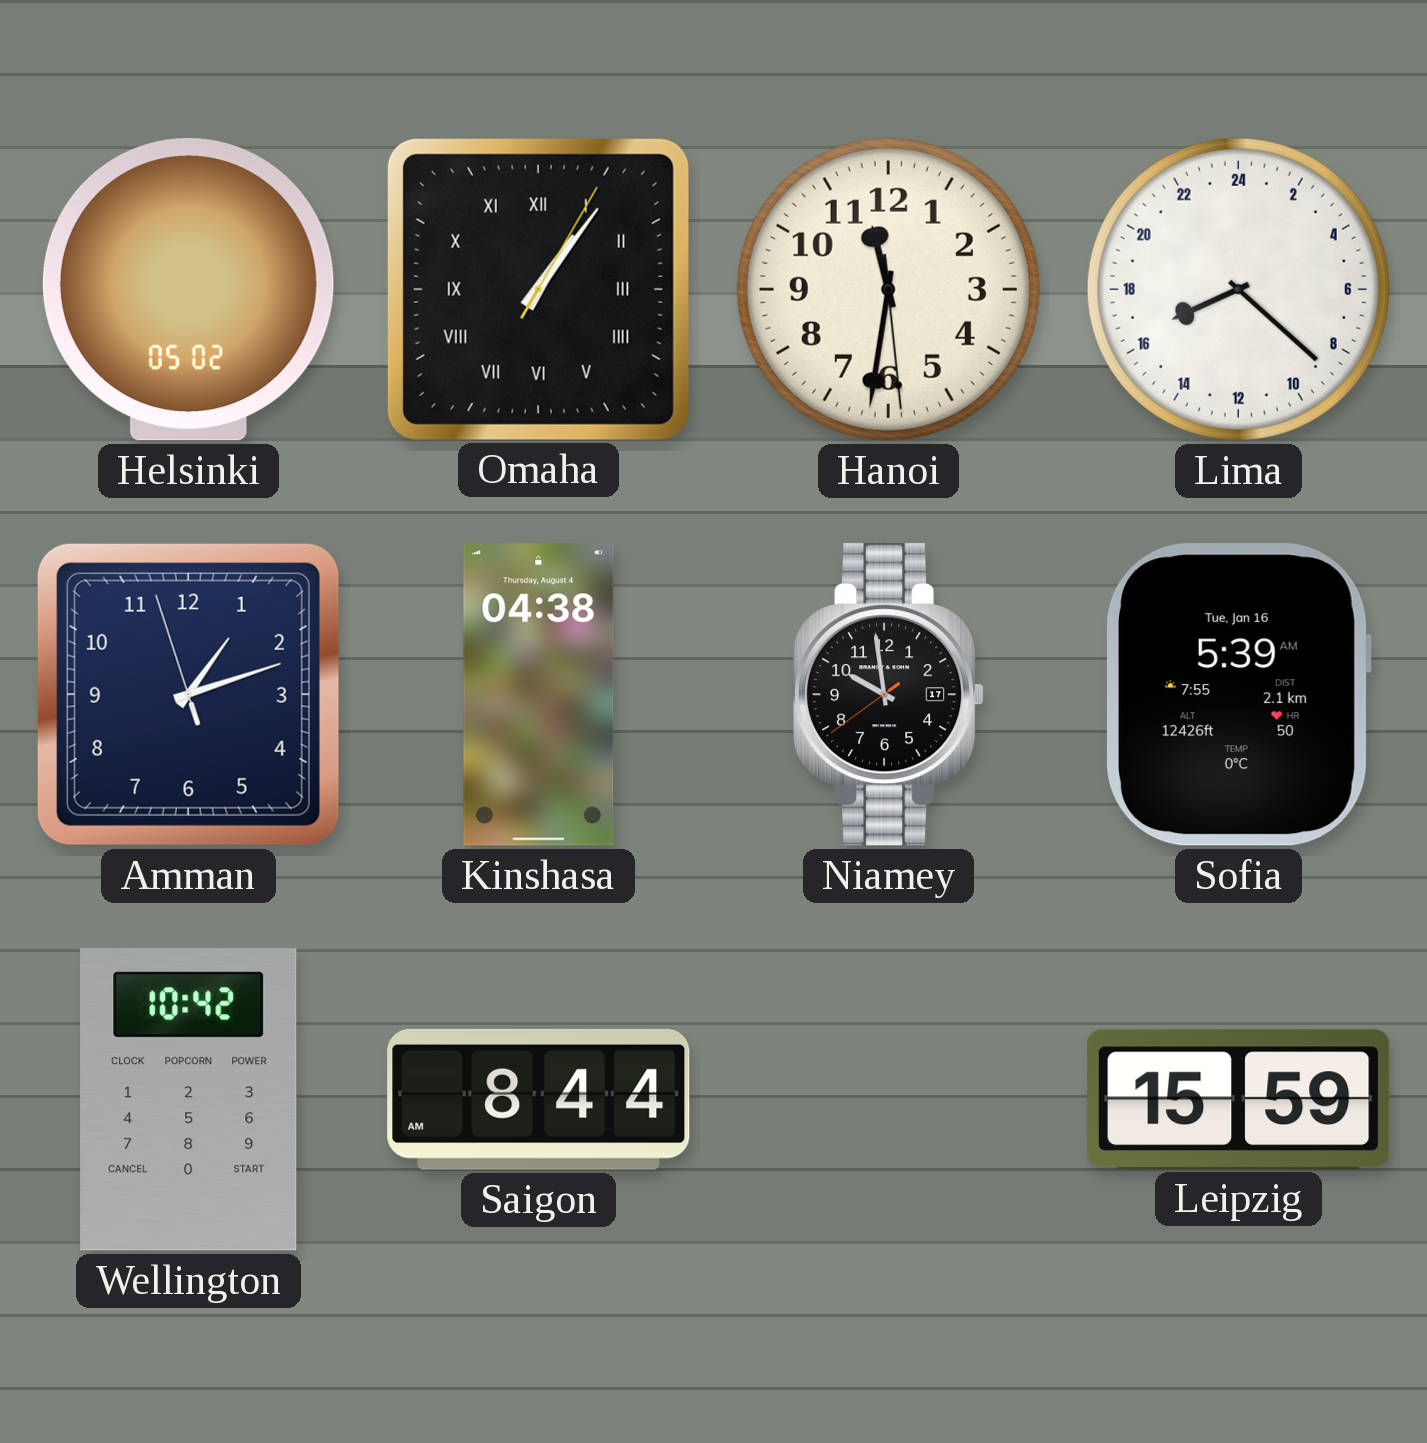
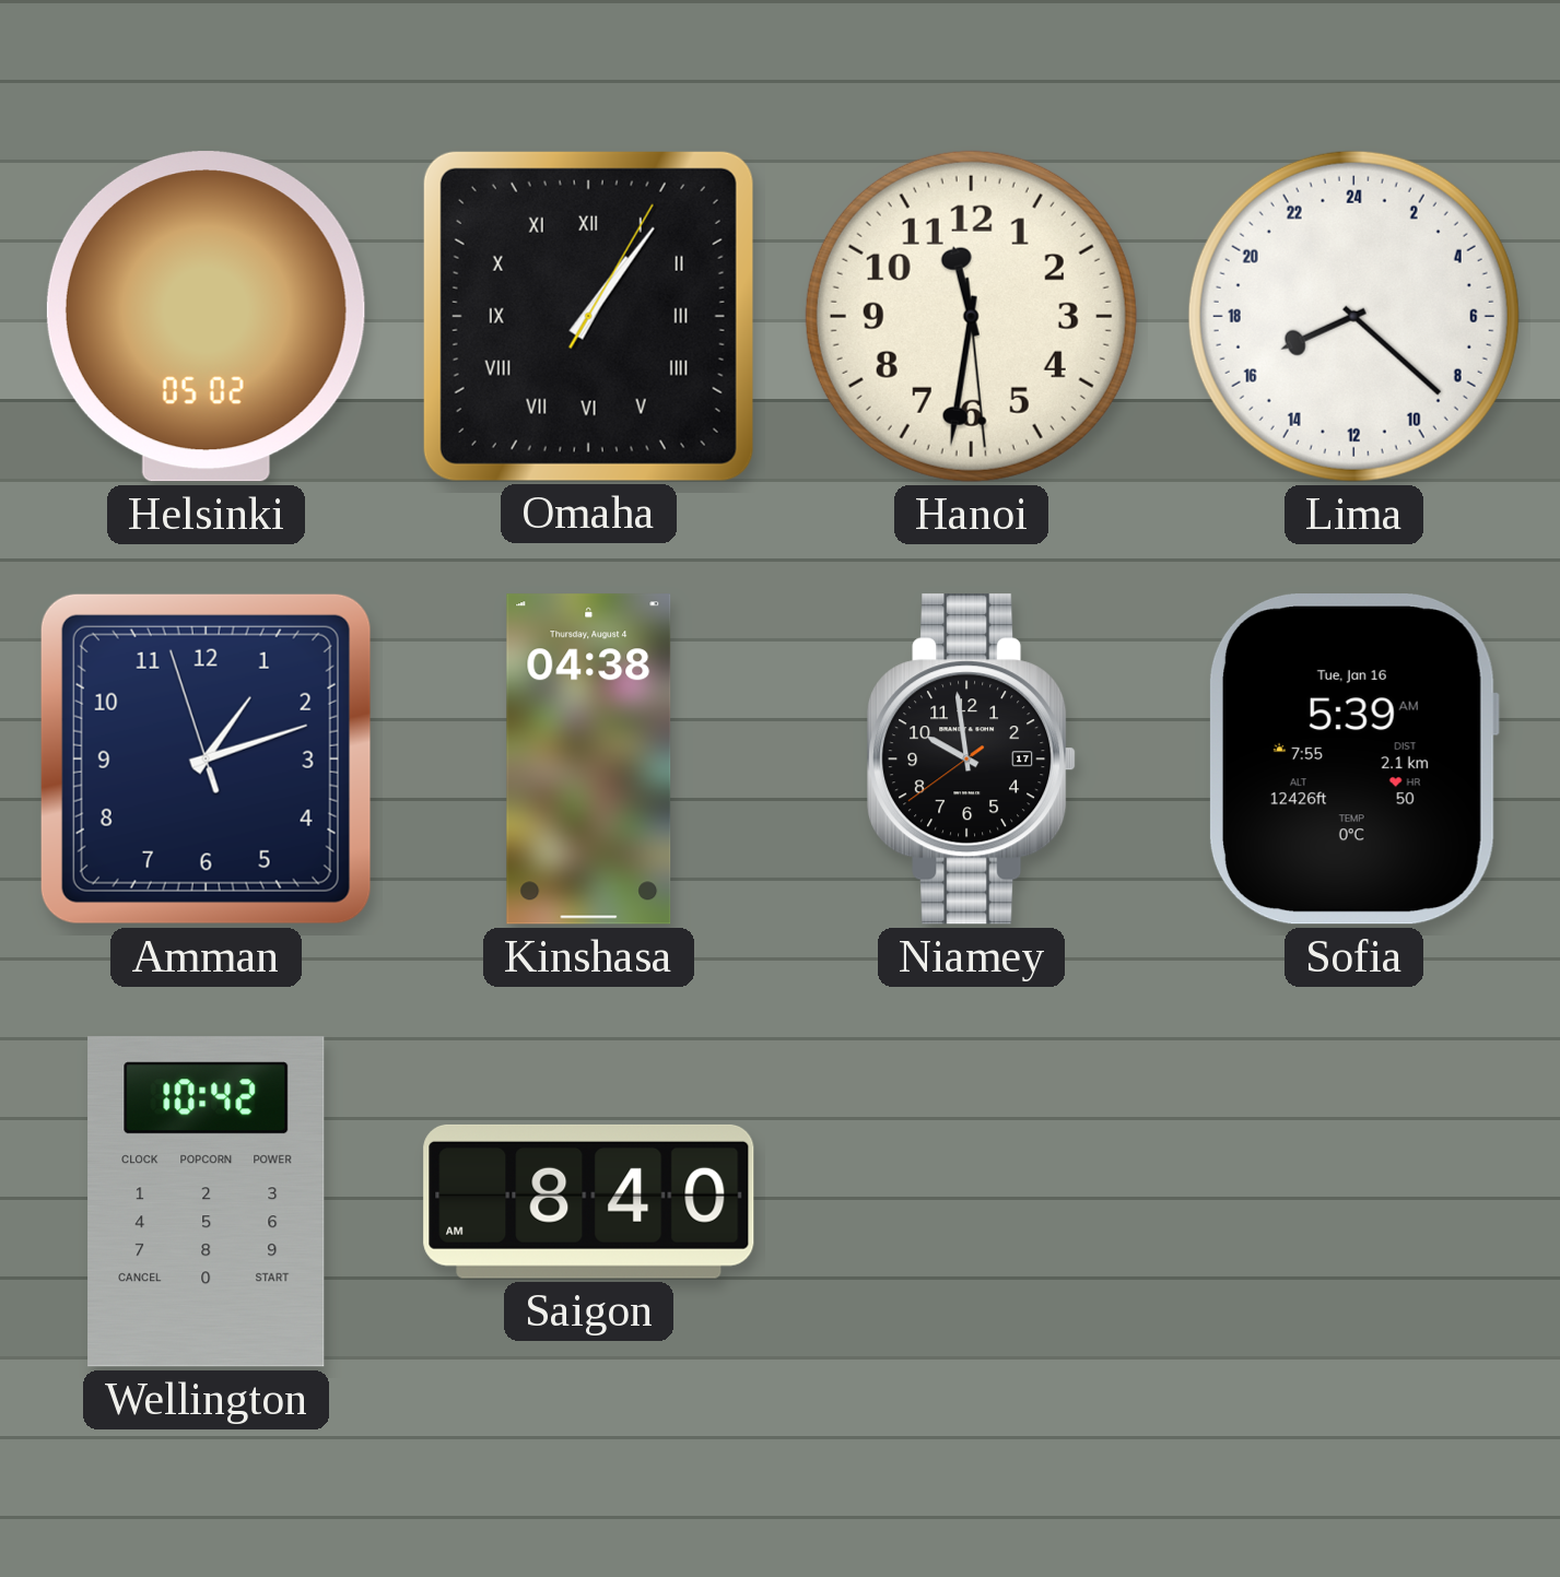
Saigon: 8:44 -> 8:40 (589, 1201)
Leipzig: 15:59 -> none (1239, 1099)
